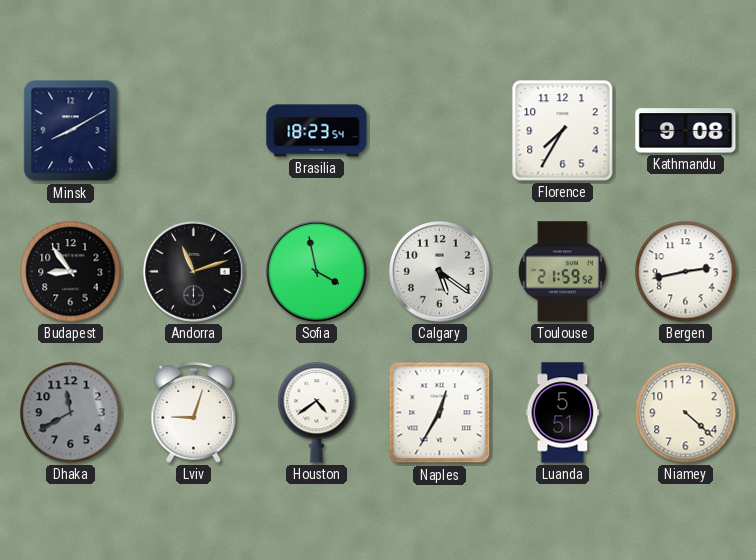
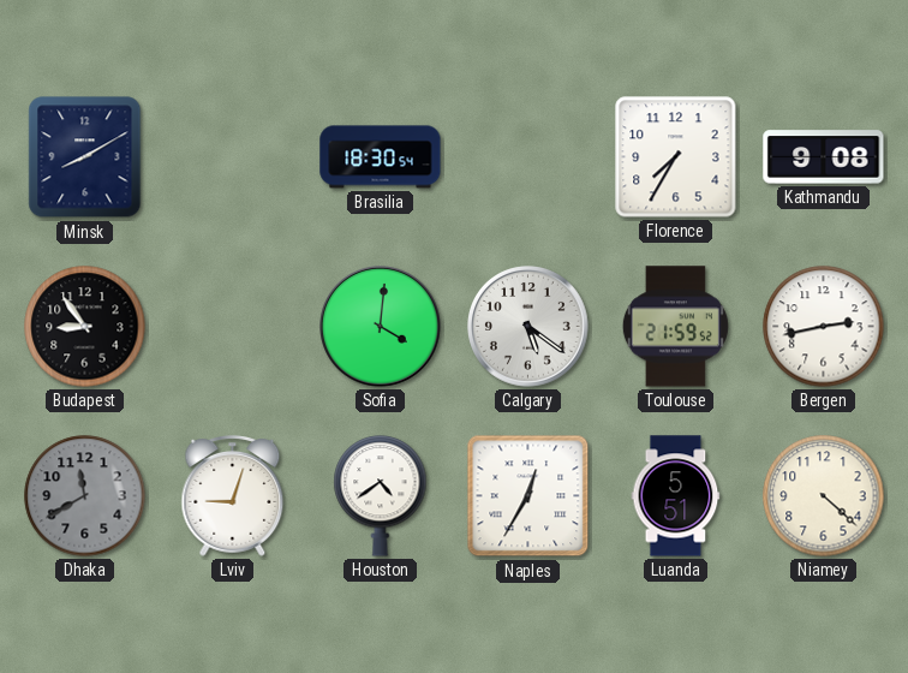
Brasilia: 18:23 -> 18:30 (381, 157)
Andorra: 11:12 -> none (194, 272)
Sofia: 3:58 -> 4:01 (381, 327)
